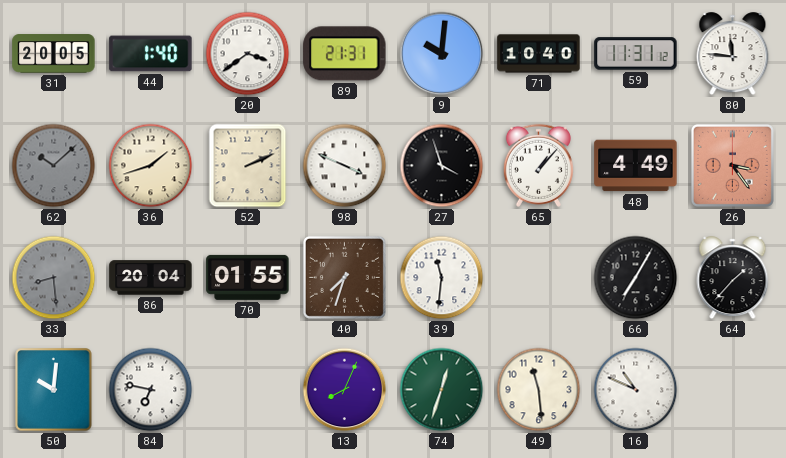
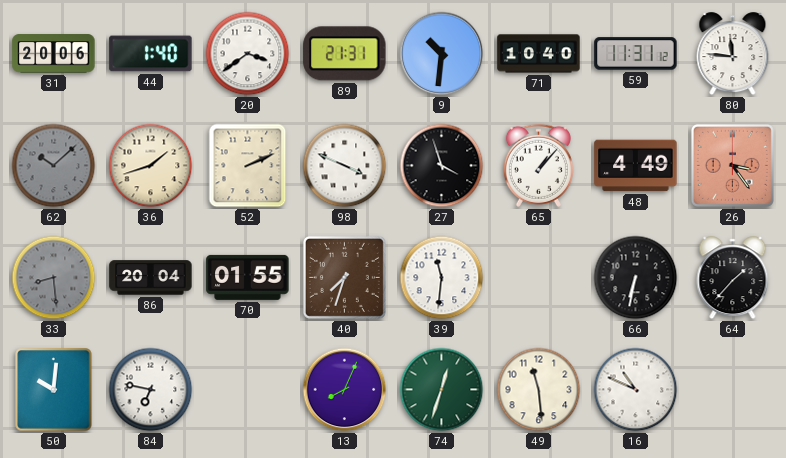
31: 20:05 -> 20:06 (54, 54)
9: 10:01 -> 10:31 (442, 54)
66: 7:05 -> 6:32 (636, 278)
